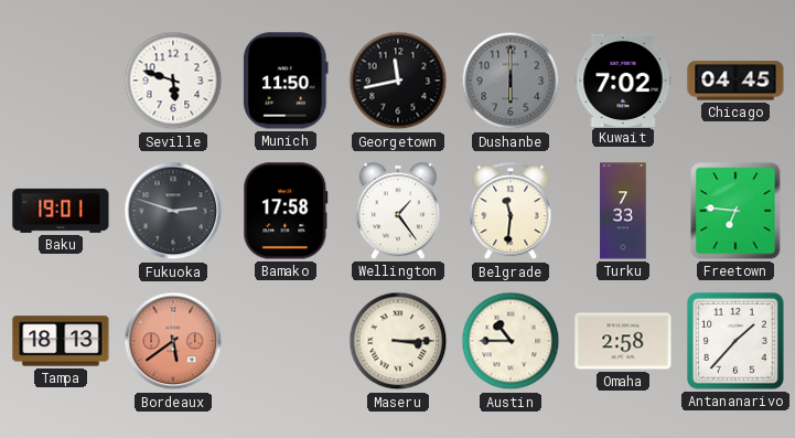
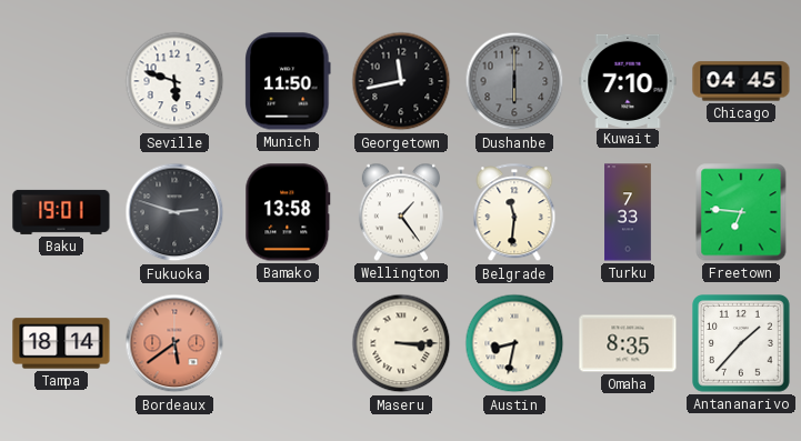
Kuwait: 7:02 -> 7:10 (628, 80)
Bamako: 17:58 -> 13:58 (288, 212)
Tampa: 18:13 -> 18:14 (61, 343)
Austin: 10:45 -> 8:32 (514, 343)
Omaha: 2:58 -> 8:35 (628, 343)
